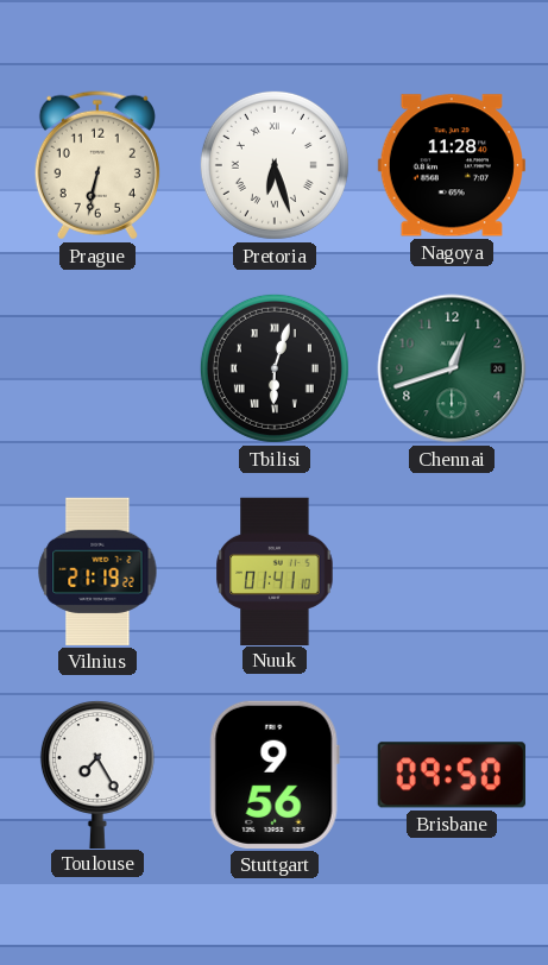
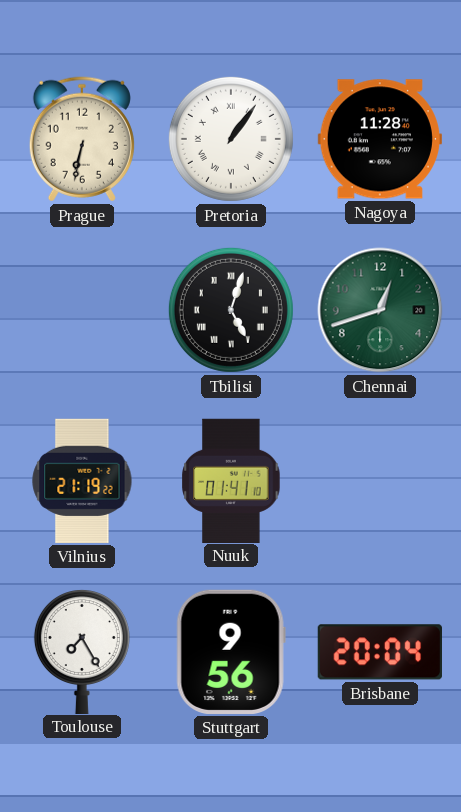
Pretoria: 6:27 -> 1:06 (231, 139)
Tbilisi: 6:03 -> 5:03 (231, 310)
Brisbane: 09:50 -> 20:04 (380, 652)
